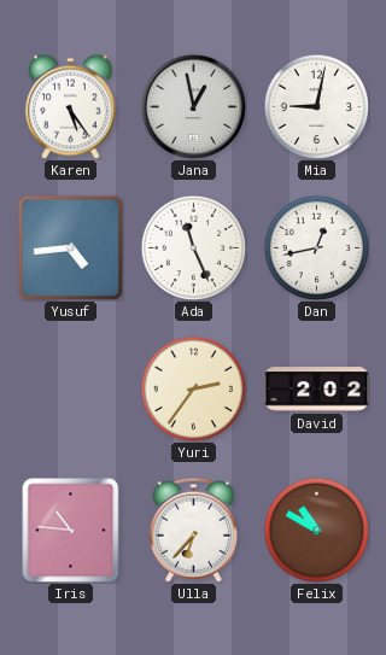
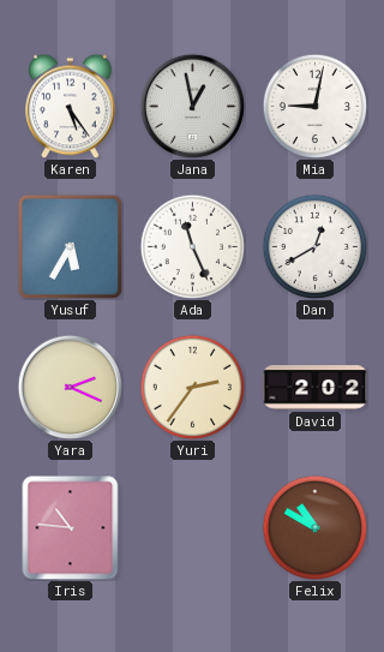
Yusuf: 4:44 -> 5:35 (70, 246)
Dan: 12:43 -> 12:40 (314, 246)
Yara: none -> 2:19 (70, 387)
Ulla: 6:37 -> none (194, 530)
